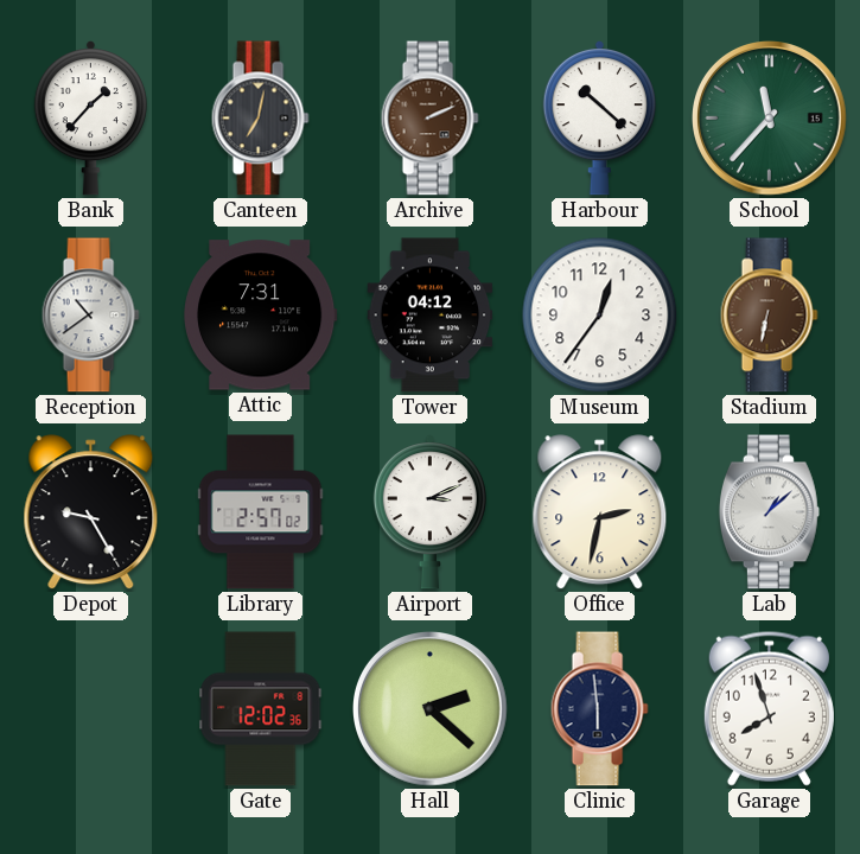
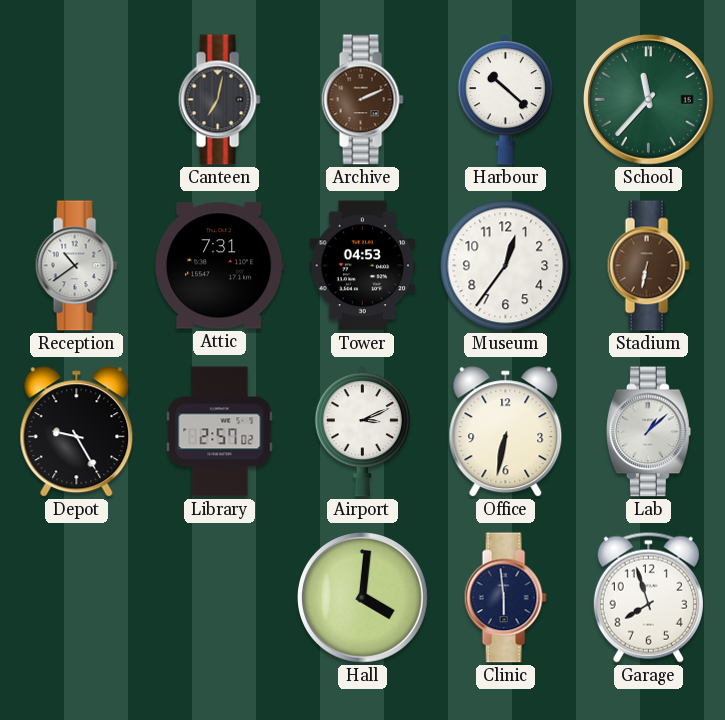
Bank: 1:37 -> none (90, 117)
Tower: 04:12 -> 04:53 (363, 266)
Office: 2:32 -> 6:32 (506, 432)
Gate: 12:02 -> none (261, 709)
Hall: 2:22 -> 4:01 (363, 598)
